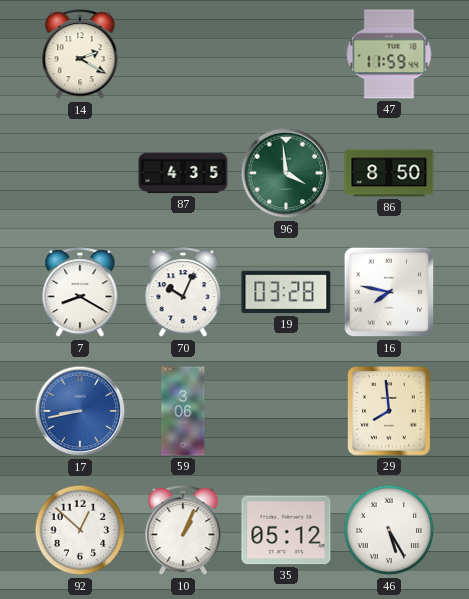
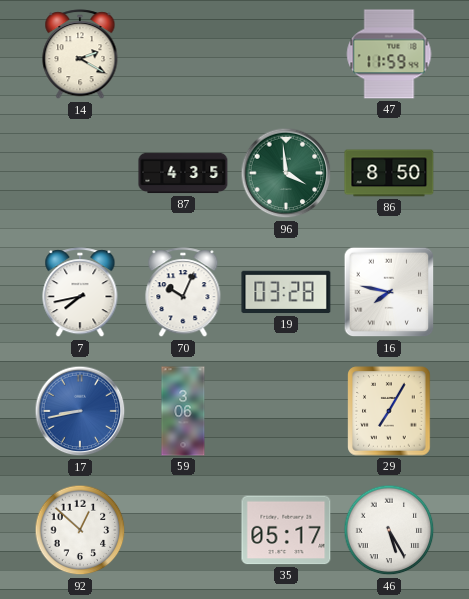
7: 8:20 -> 7:43 (80, 293)
29: 7:59 -> 7:05 (389, 411)
10: 1:04 -> none (183, 531)
35: 05:12 -> 05:17 (286, 530)
